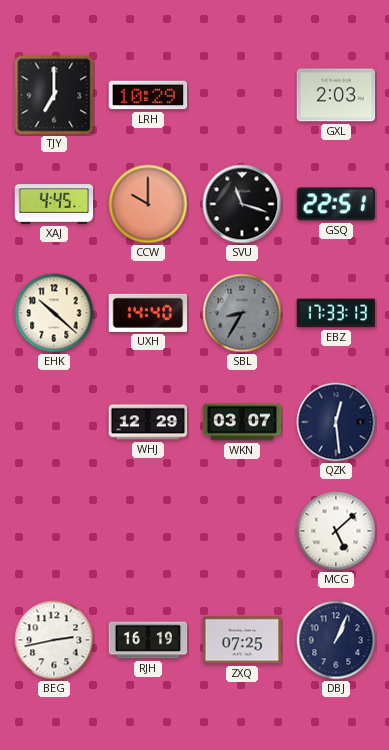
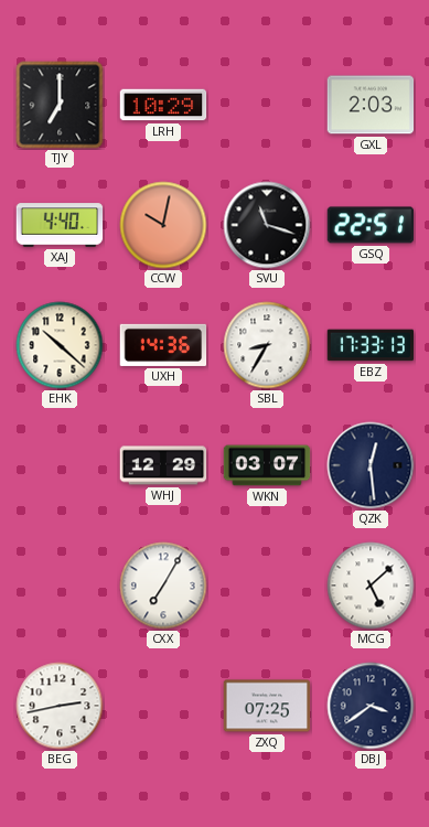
XAJ: 4:45 -> 4:40 (60, 225)
CCW: 10:00 -> 10:02 (163, 225)
UXH: 14:40 -> 14:36 (163, 345)
SBL dial: grey -> white (267, 345)
CXX: none -> 7:05 (163, 586)
RJH: 16:19 -> none (148, 640)
DBJ: 1:04 -> 3:39 (371, 706)
